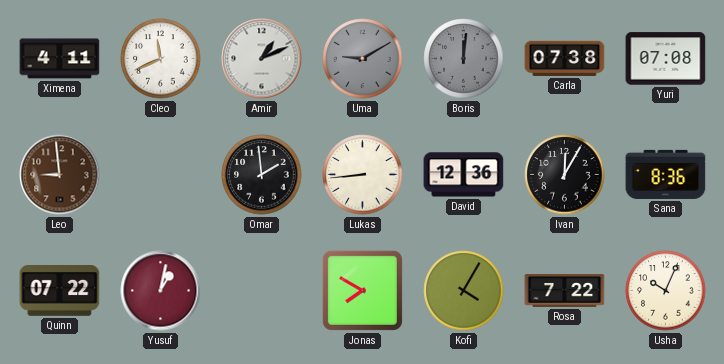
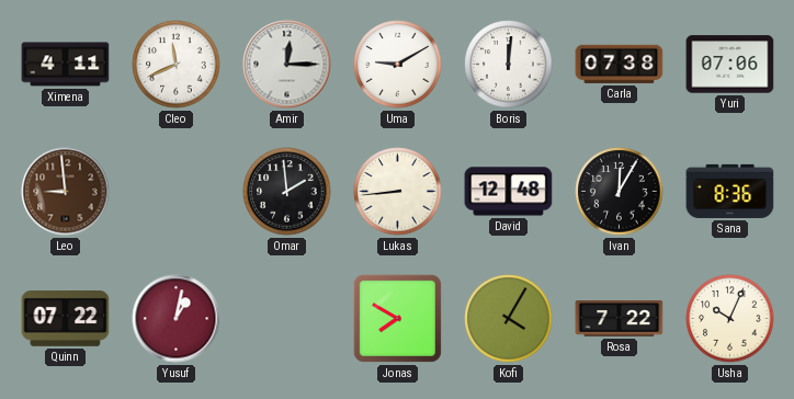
Amir: 1:11 -> 12:15 (287, 65)
Uma dial: grey -> white (398, 65)
Boris dial: grey -> white (509, 65)
Yuri: 07:08 -> 07:06 (730, 65)
David: 12:36 -> 12:48 (509, 192)
